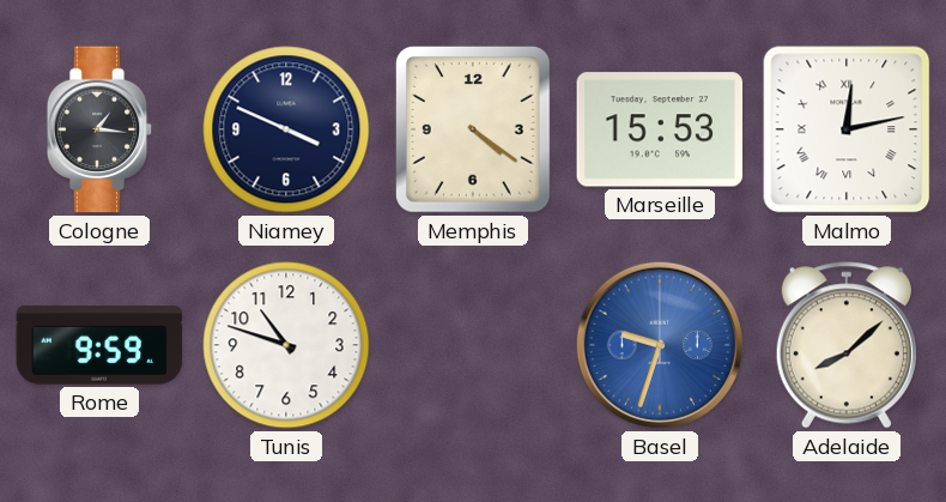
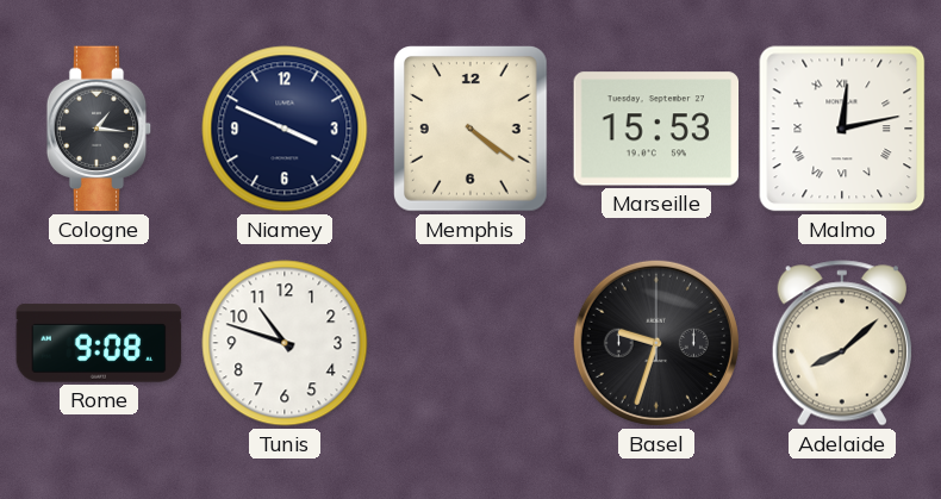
Rome: 9:59 -> 9:08 (99, 343)
Basel dial: blue -> black (656, 343)
